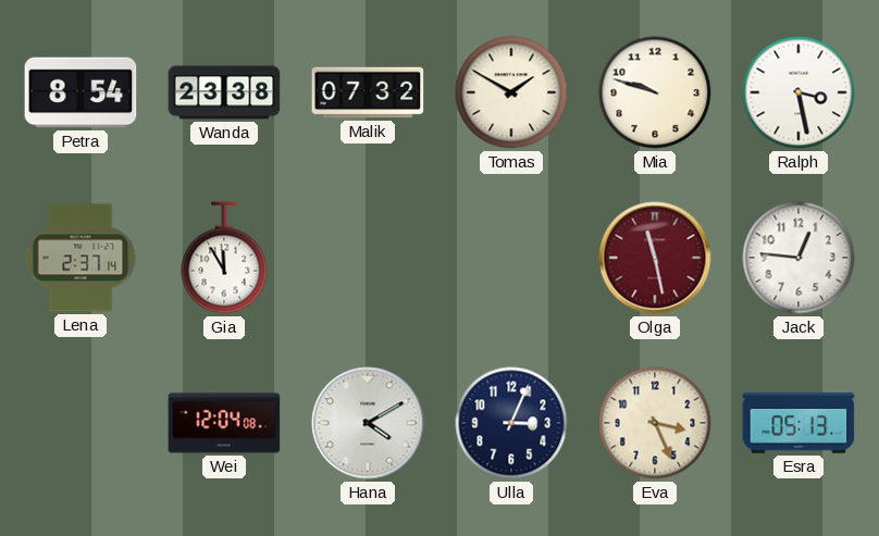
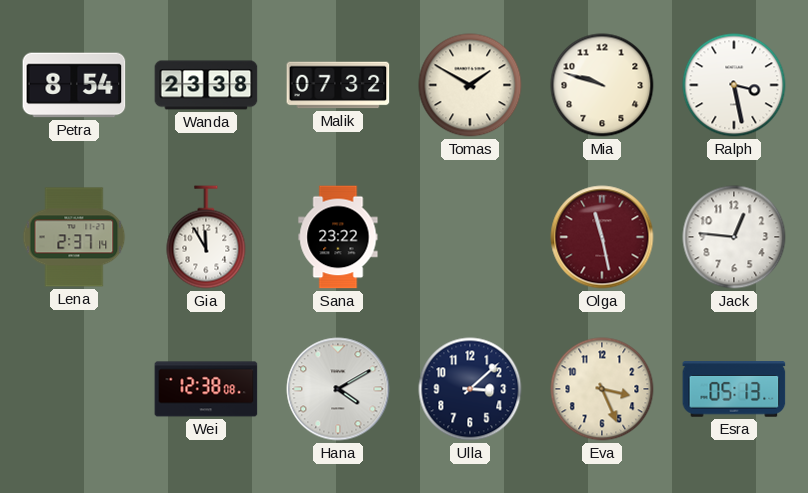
Sana: none -> 23:22 (338, 237)
Wei: 12:04 -> 12:38 (206, 389)
Ulla: 3:04 -> 3:08 (470, 389)
